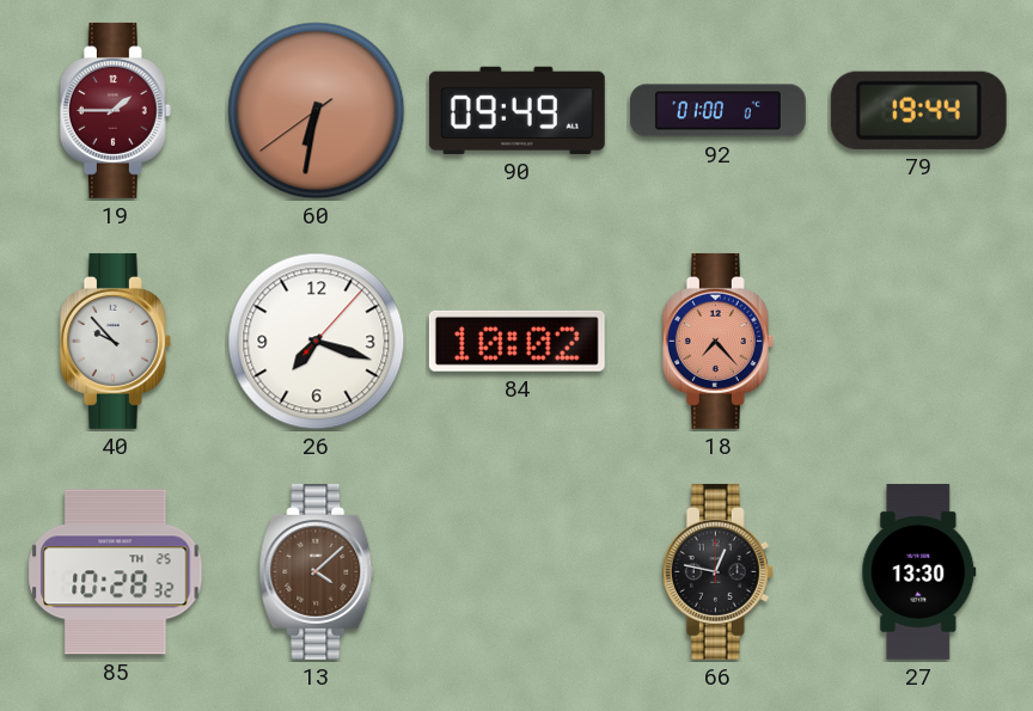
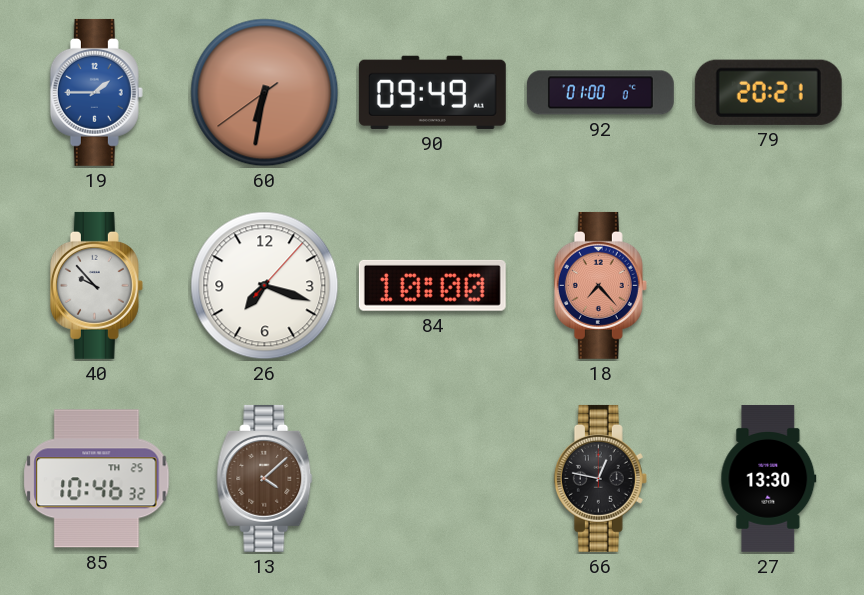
19 dial: burgundy -> blue (96, 92)
79: 19:44 -> 20:21 (768, 92)
84: 10:02 -> 10:00 (432, 285)
85: 10:28 -> 10:46 (97, 479)
